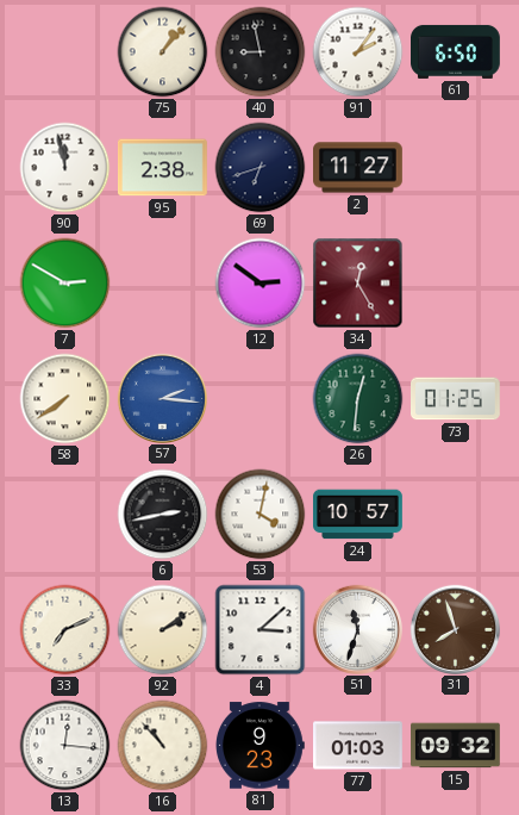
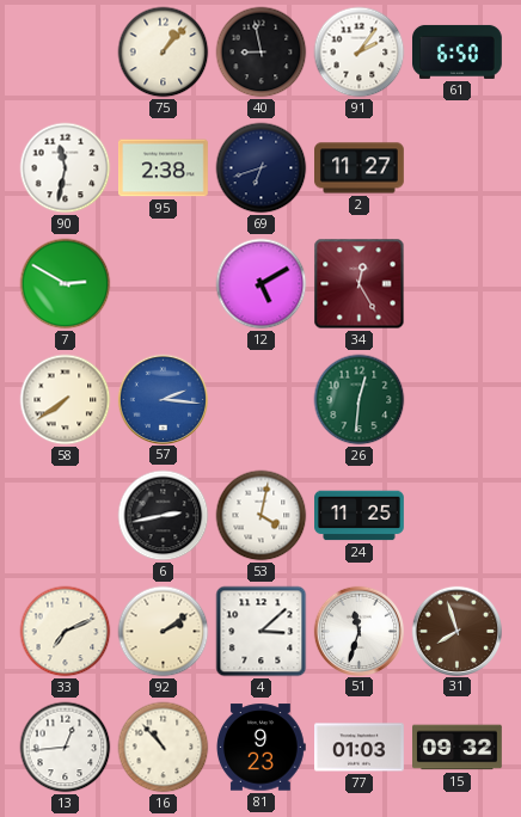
90: 11:58 -> 11:32 (66, 168)
12: 2:51 -> 5:10 (262, 284)
73: 01:25 -> none (456, 399)
24: 10:57 -> 11:25 (360, 516)
13: 12:16 -> 12:44 (66, 748)
